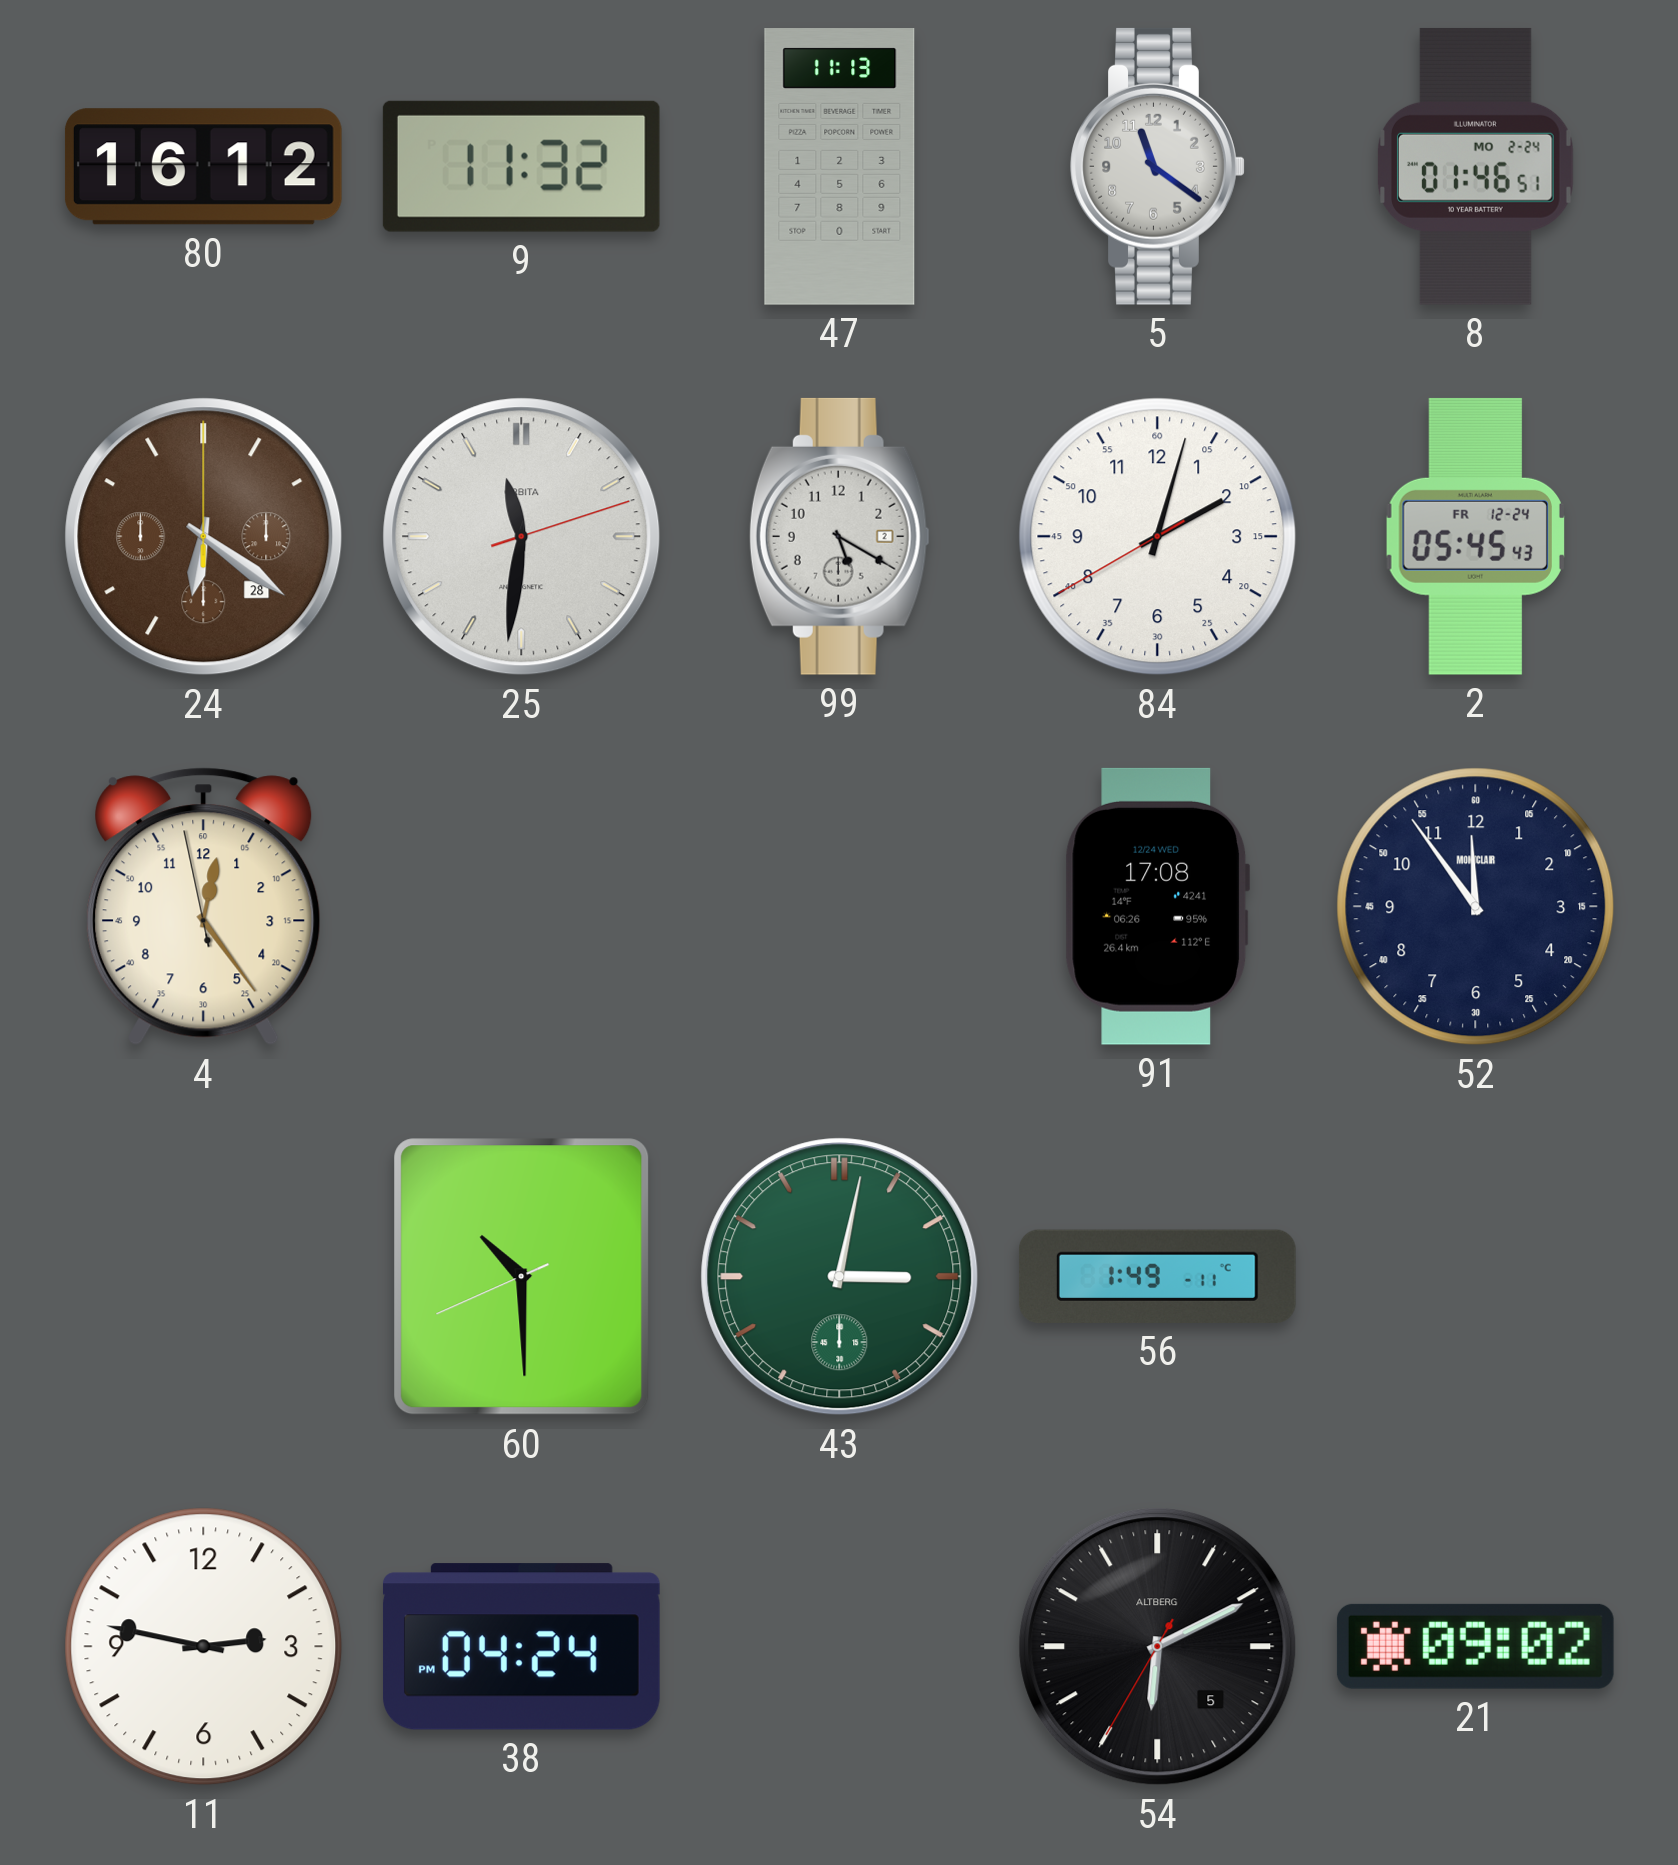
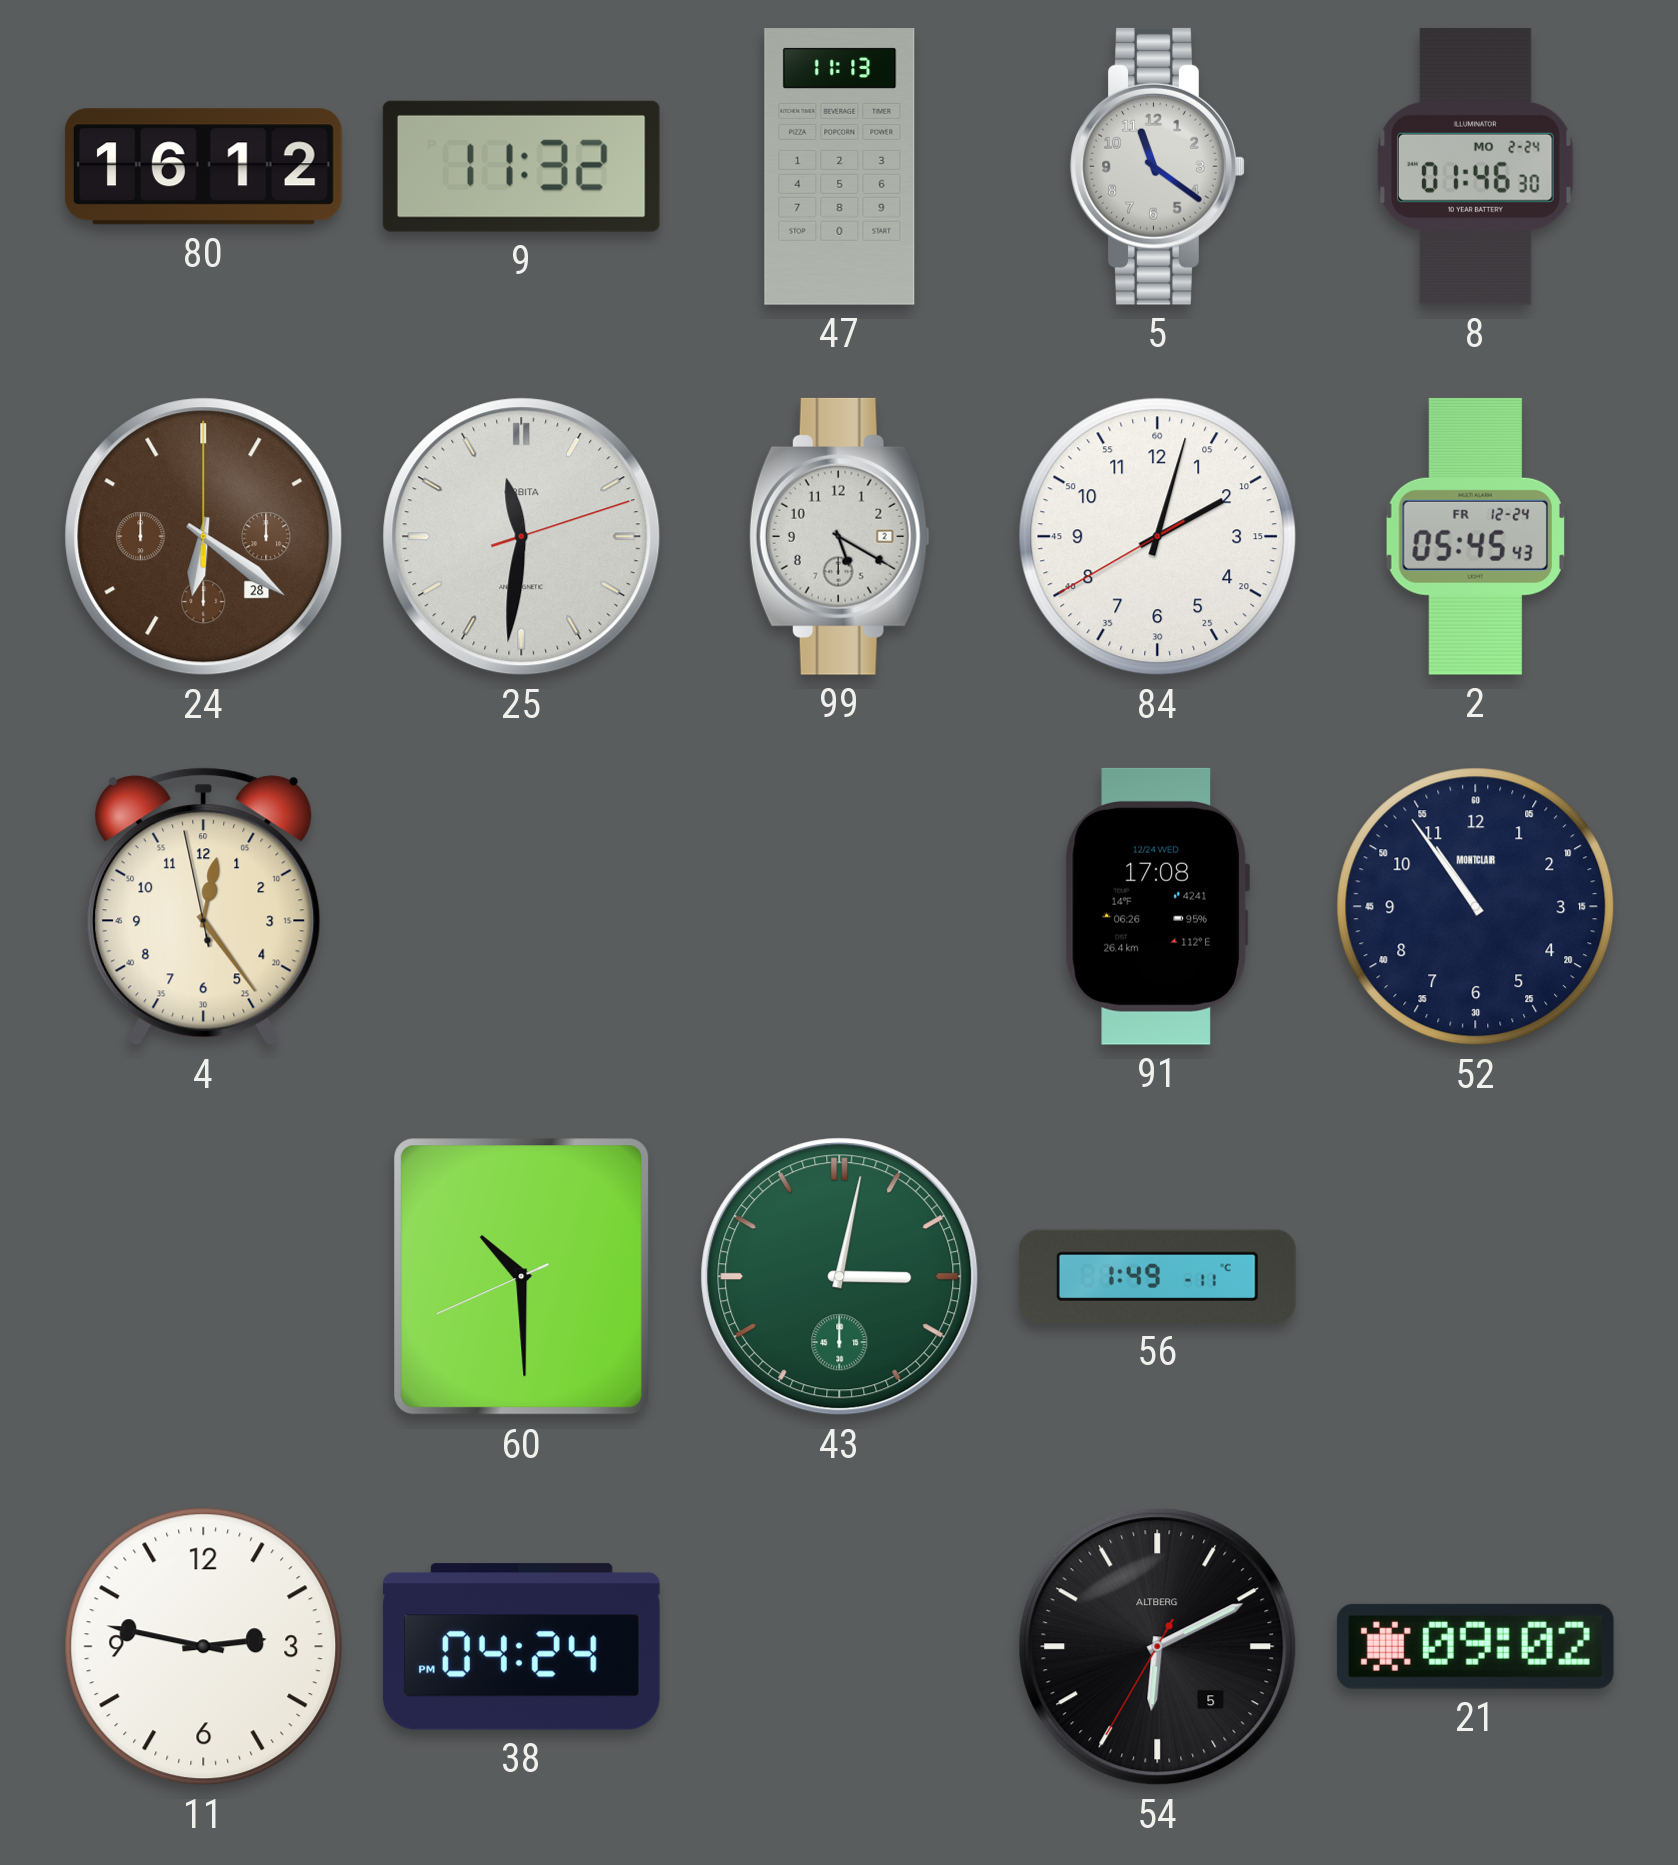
8: 01:46:51 -> 01:46:30 (1476, 166)
52: 11:54 -> 10:54 (1476, 907)
